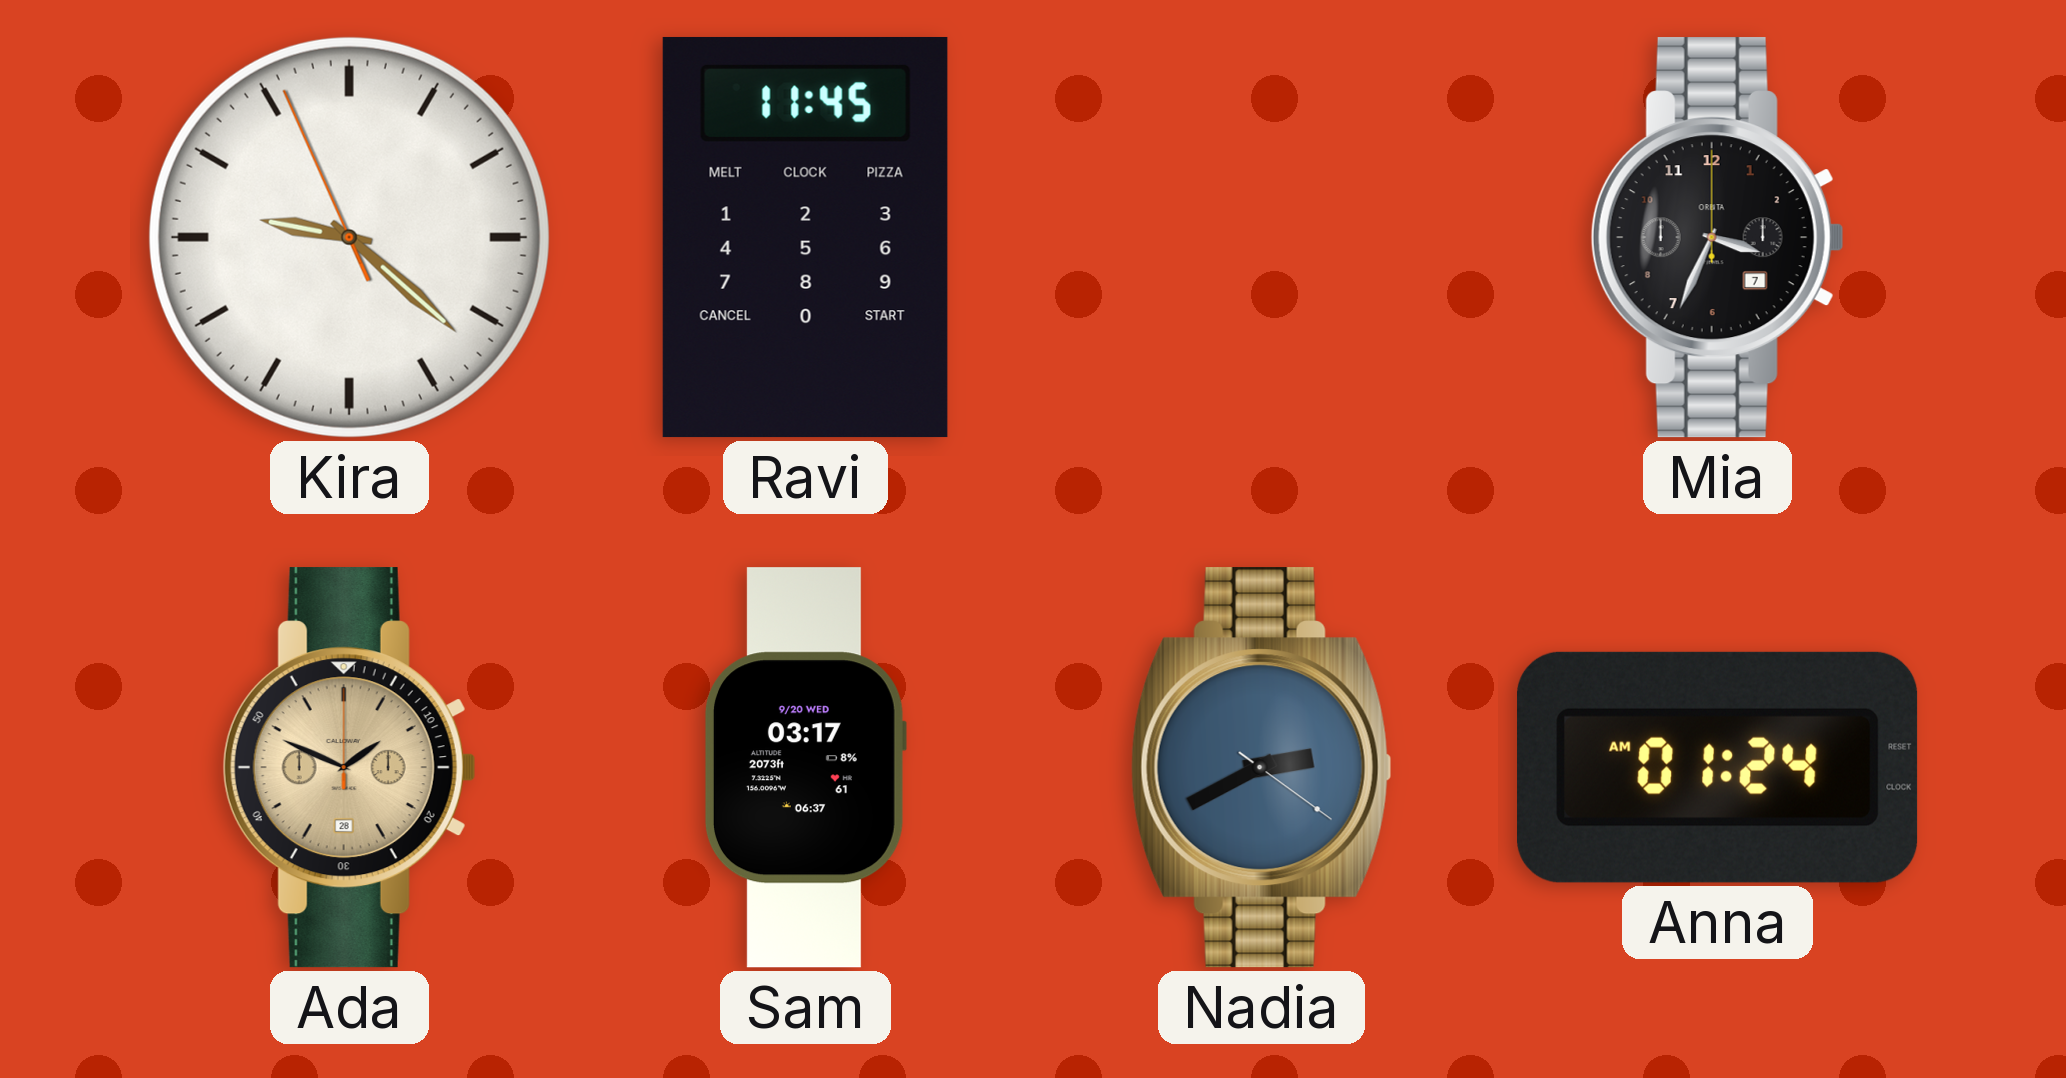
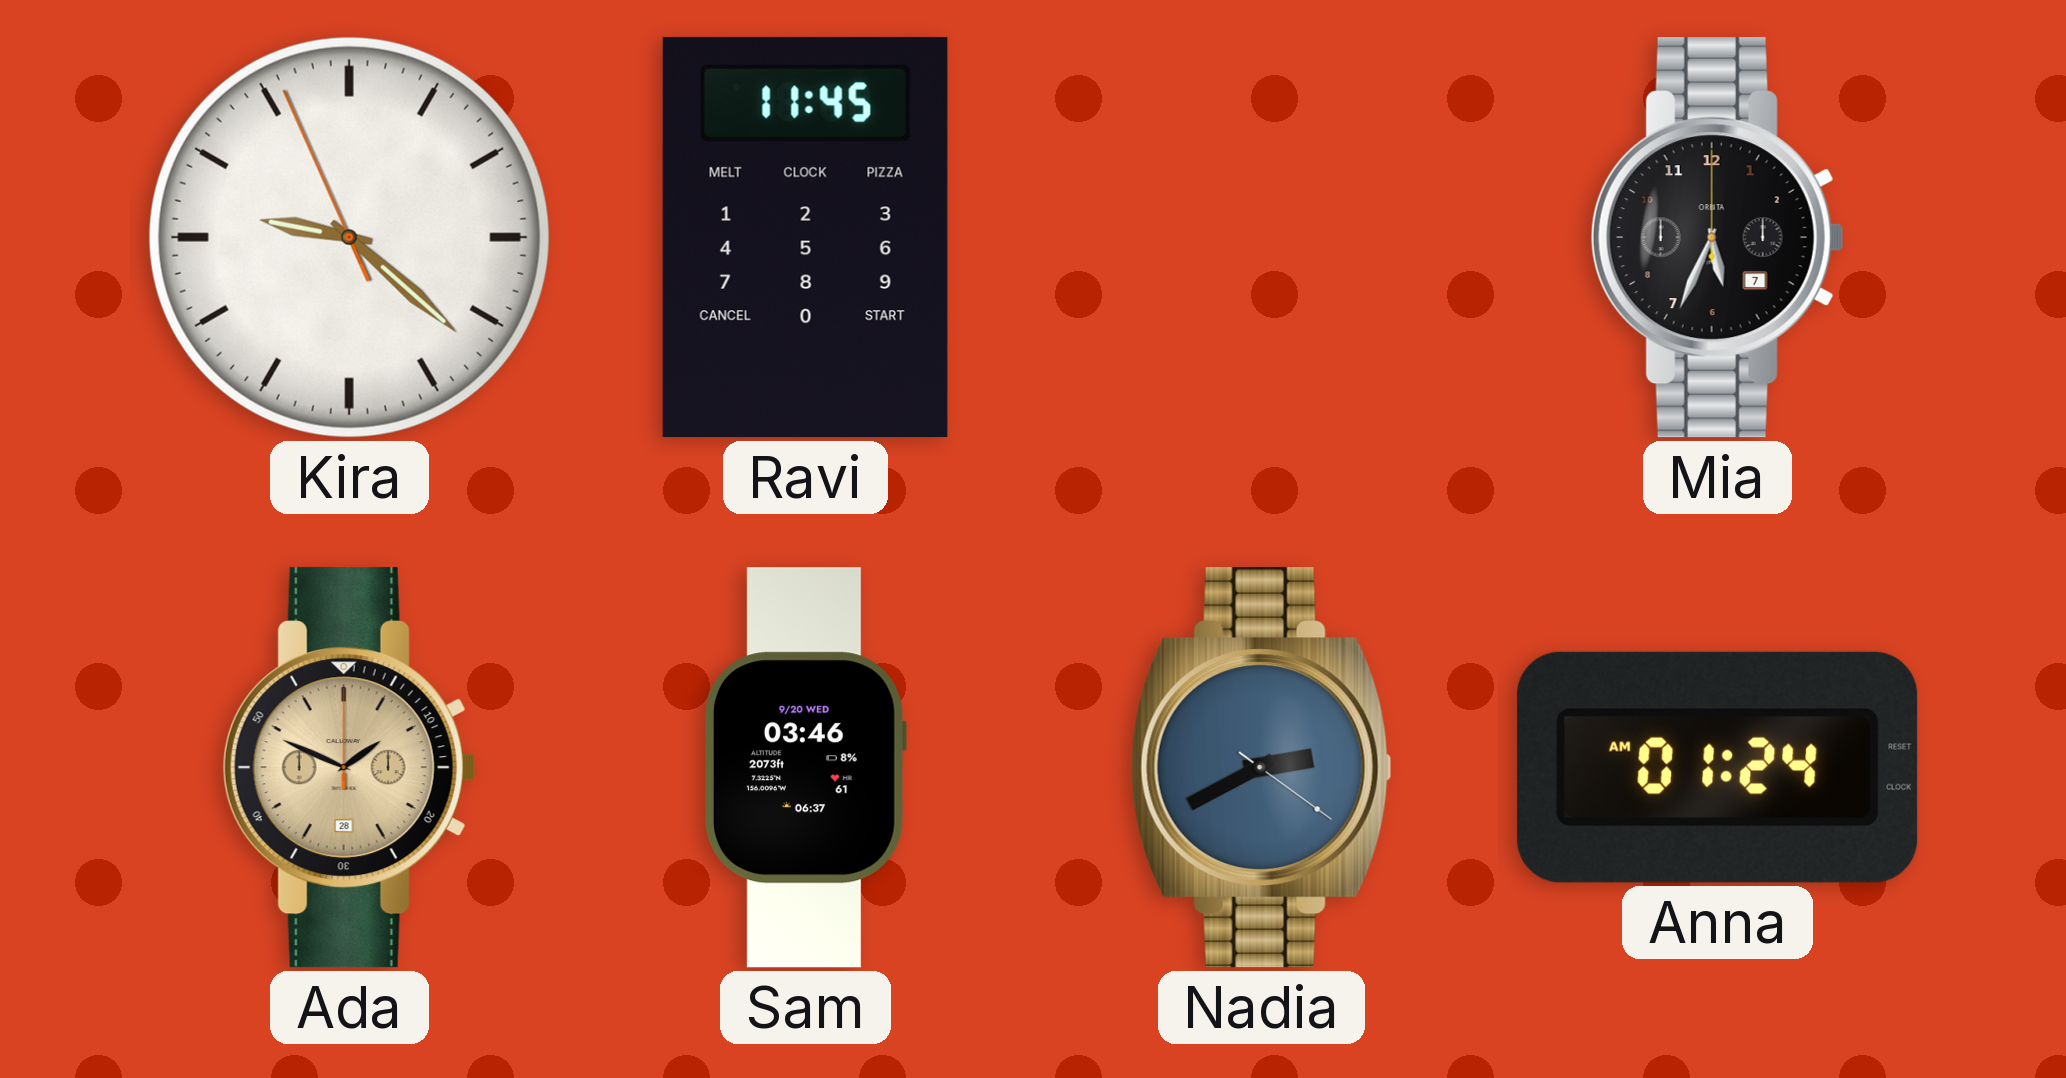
Mia: 3:34 -> 5:34 (1717, 238)
Sam: 03:17 -> 03:46 (805, 768)
